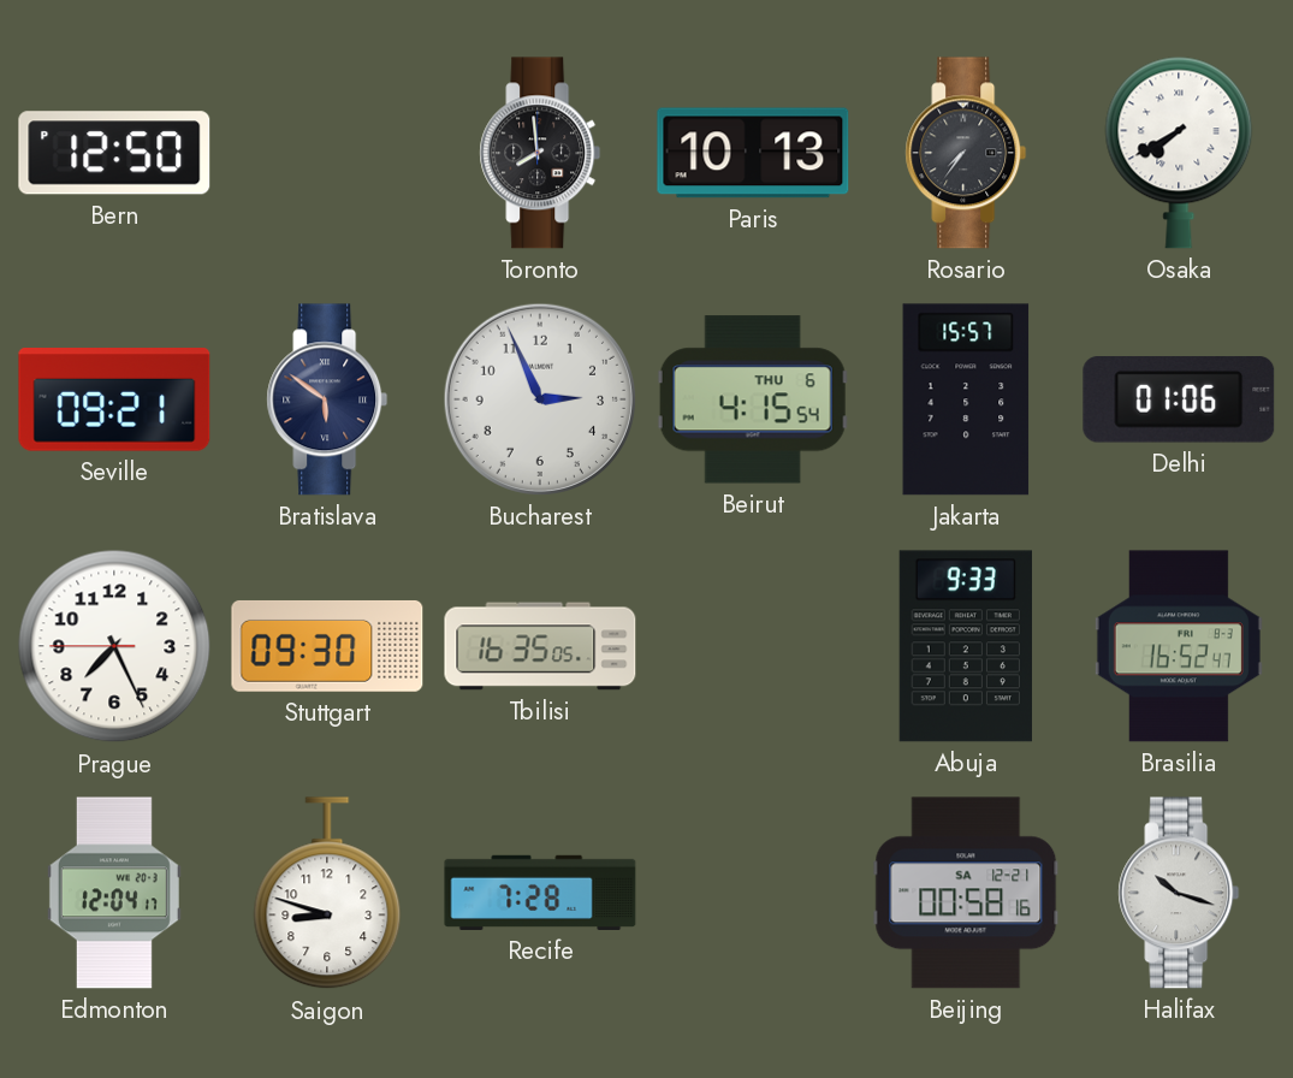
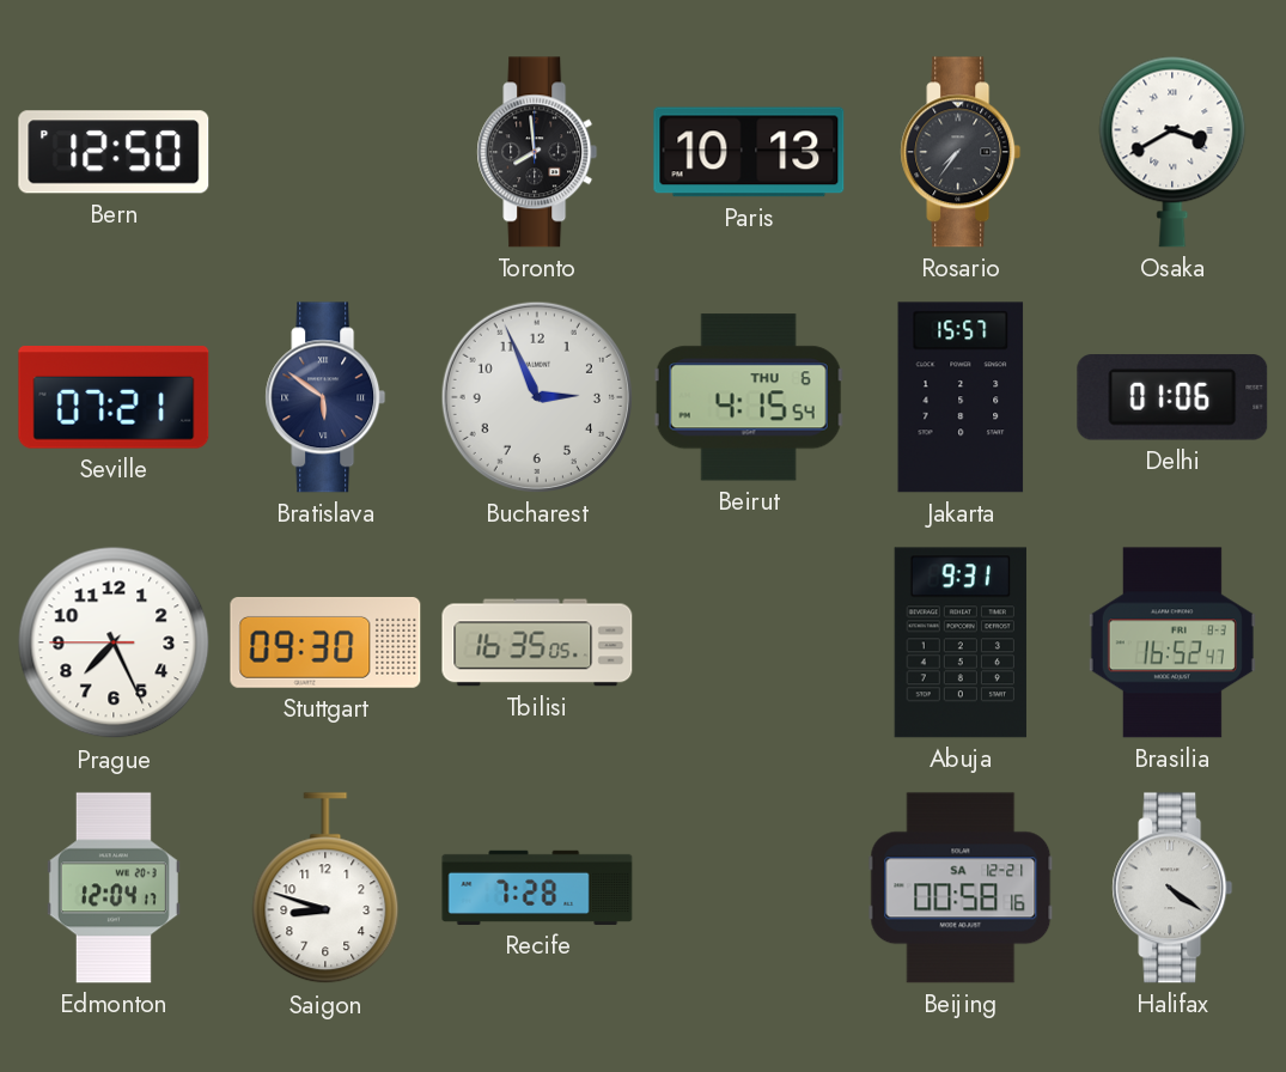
Osaka: 7:40 -> 3:40 (1172, 152)
Seville: 09:21 -> 07:21 (114, 398)
Abuja: 9:33 -> 9:31 (961, 642)
Halifax: 10:18 -> 4:21 (1172, 888)
